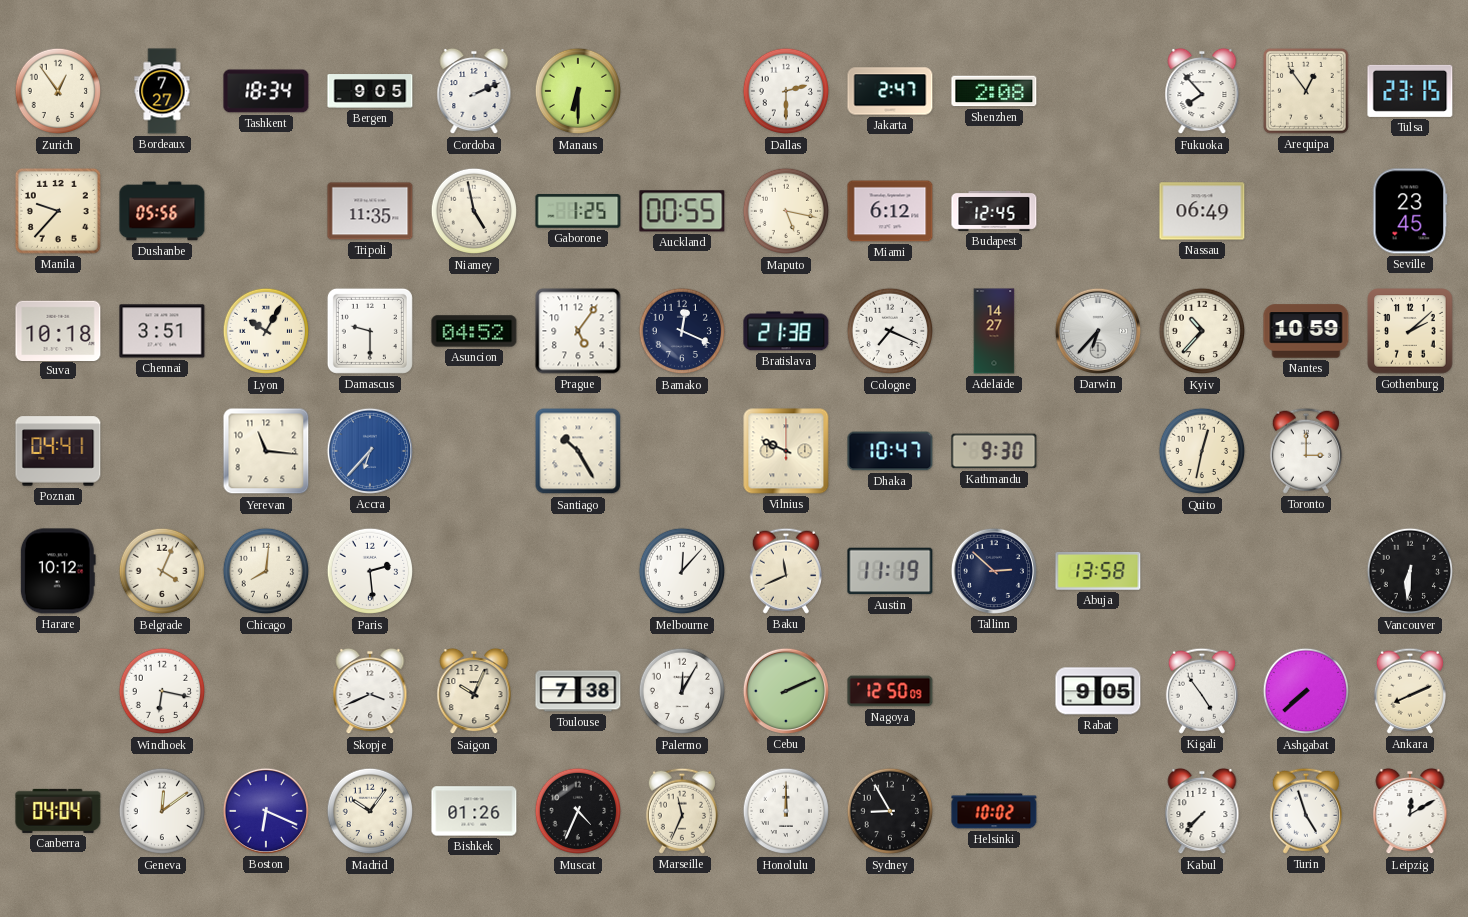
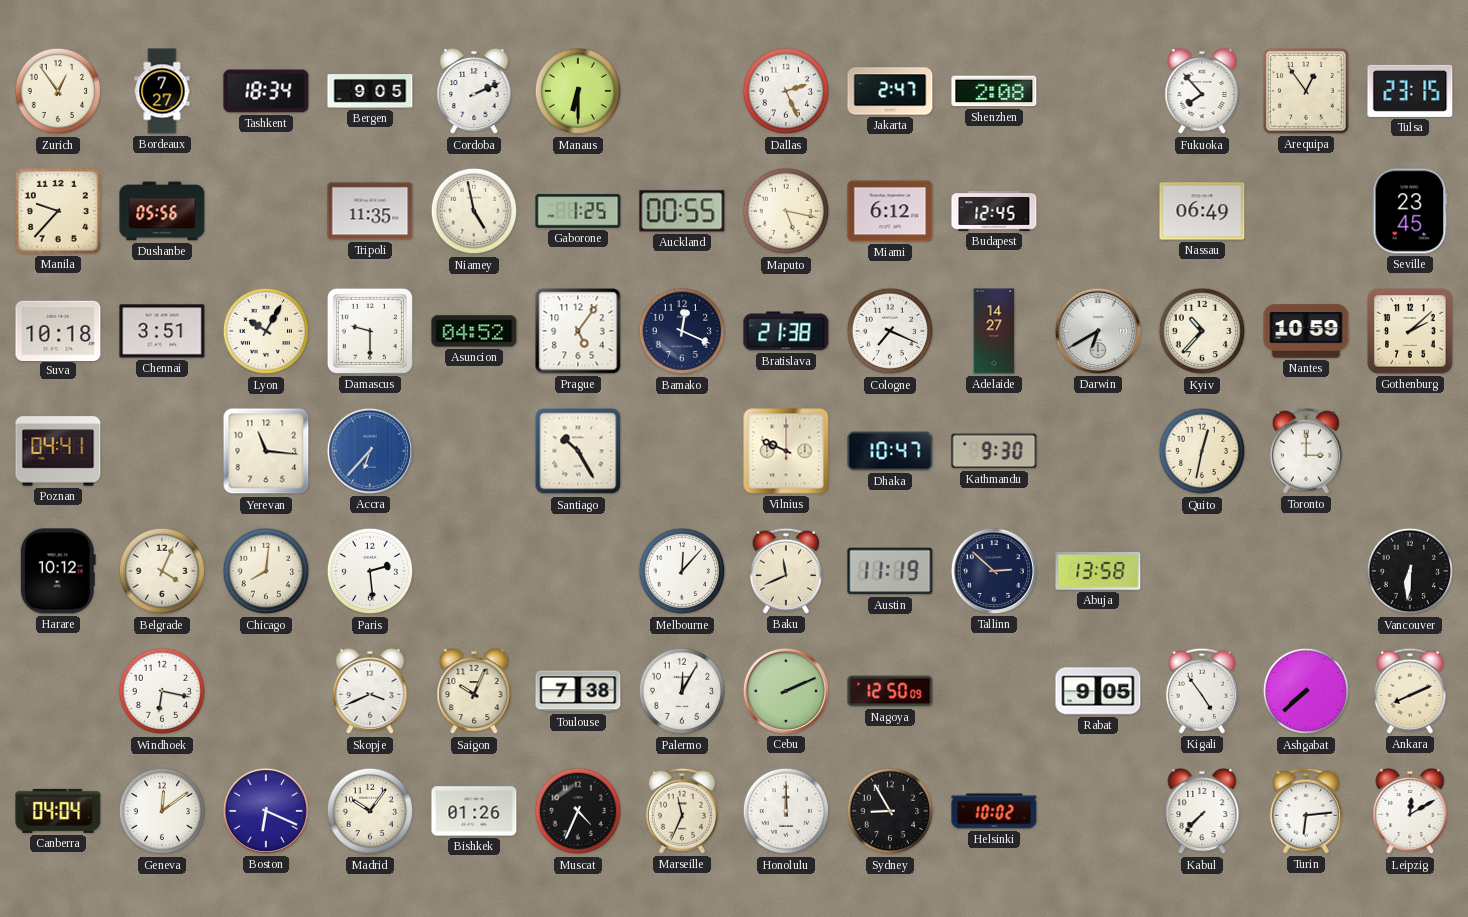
Dallas: 2:30 -> 2:26 (786, 91)
Darwin: 6:37 -> 6:40 (1098, 331)
Turin: 4:57 -> 6:14 (1306, 811)
